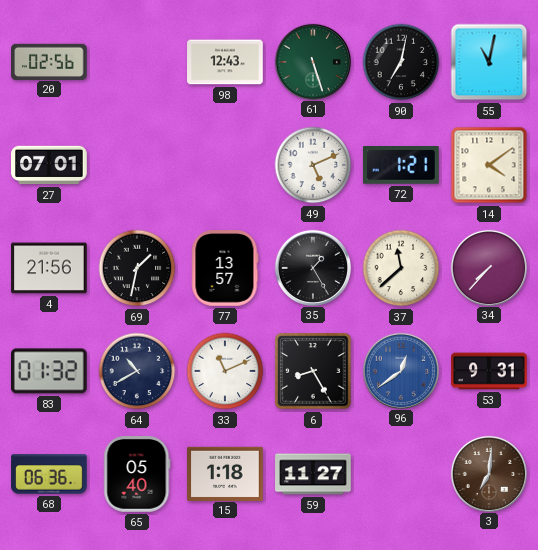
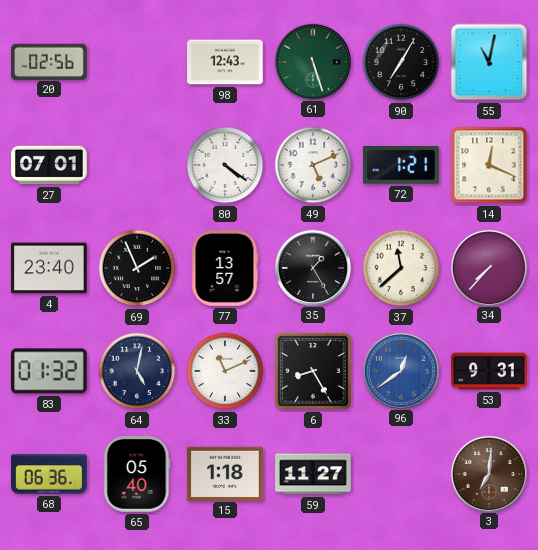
90: 7:02 -> 7:05 (401, 62)
80: none -> 4:21 (225, 165)
14: 4:09 -> 12:19 (489, 165)
4: 21:56 -> 23:40 (49, 268)
69: 1:32 -> 1:56 (137, 268)
64: 10:40 -> 5:02 (137, 371)
